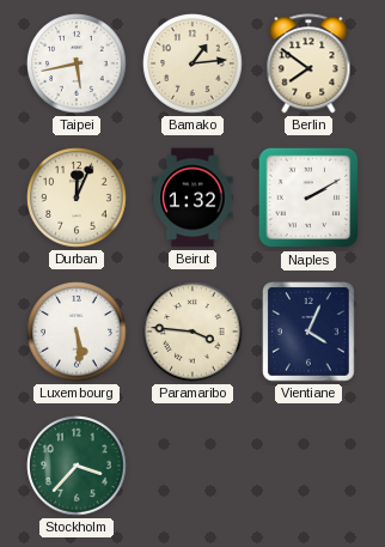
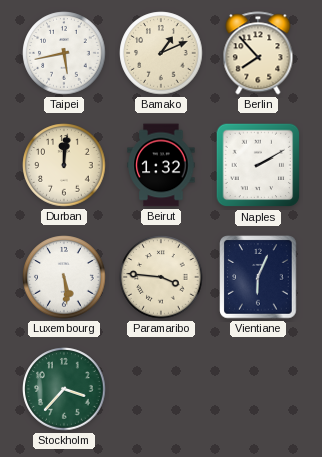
Bamako: 1:14 -> 1:11 (161, 53)
Berlin: 7:51 -> 7:53 (258, 53)
Durban: 12:04 -> 12:01 (64, 165)
Vientiane: 4:04 -> 6:04 (258, 277)
